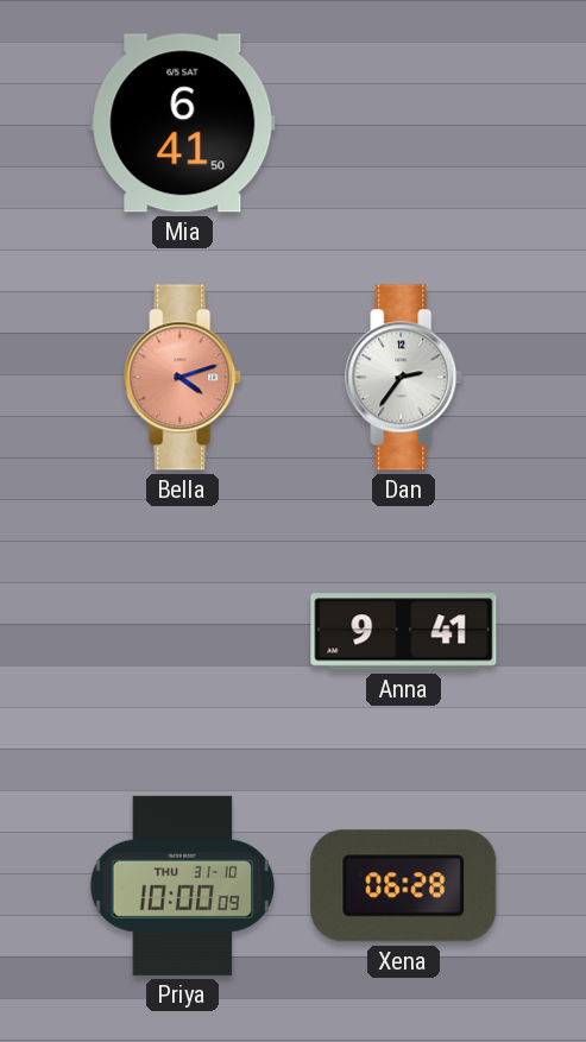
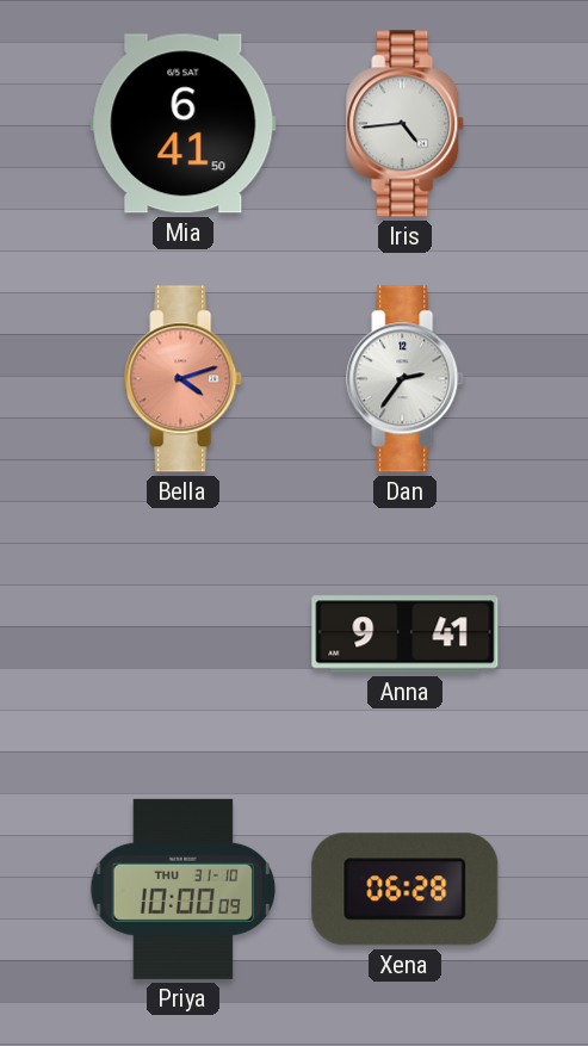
Iris: none -> 4:44 (406, 124)
